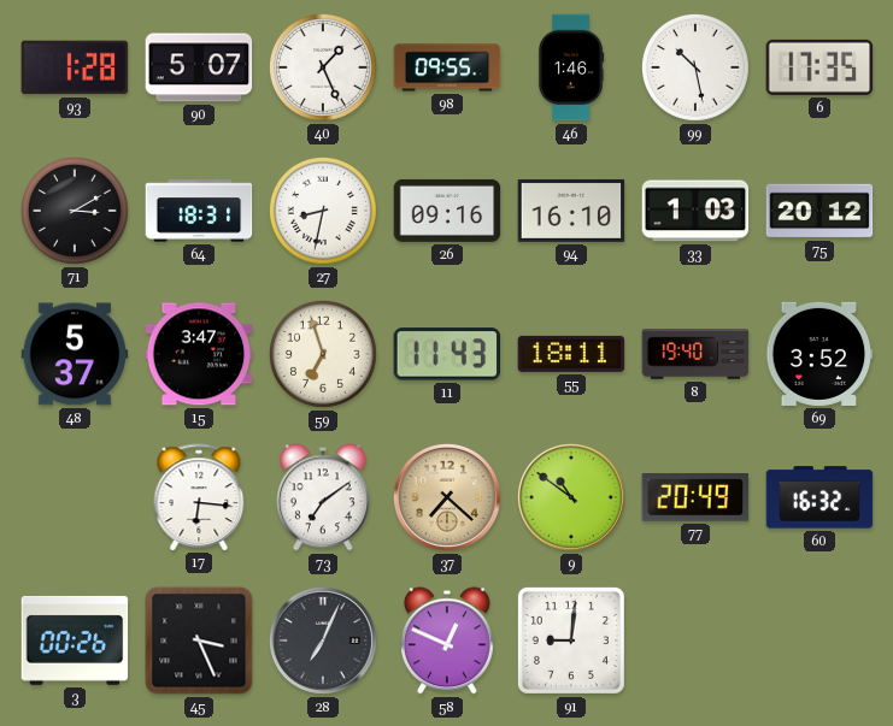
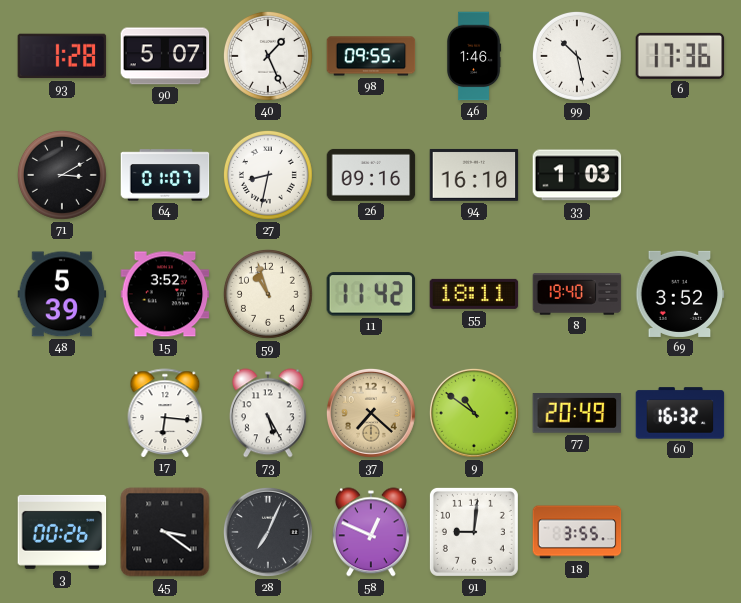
6: 17:35 -> 17:36 (680, 56)
64: 18:31 -> 01:07 (165, 175)
75: 20:12 -> none (819, 211)
48: 5:37 -> 5:39 (62, 294)
15: 3:47 -> 3:52 (165, 294)
59: 6:57 -> 10:57 (268, 294)
11: 11:43 -> 11:42 (371, 294)
73: 7:09 -> 5:25 (268, 413)
45: 3:26 -> 3:21 (165, 532)
18: none -> 3:55 (577, 532)
